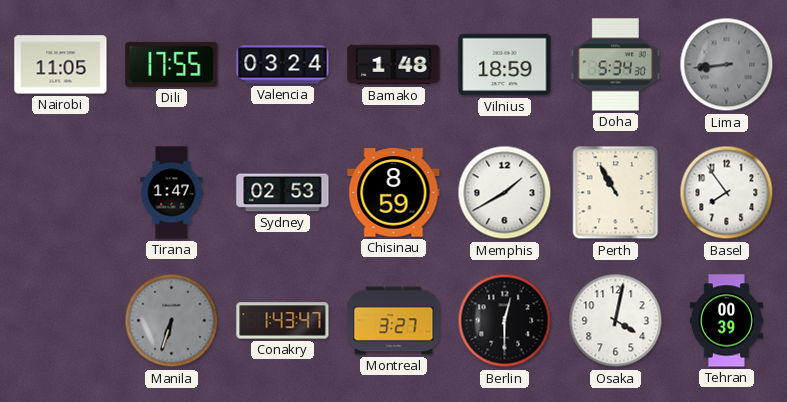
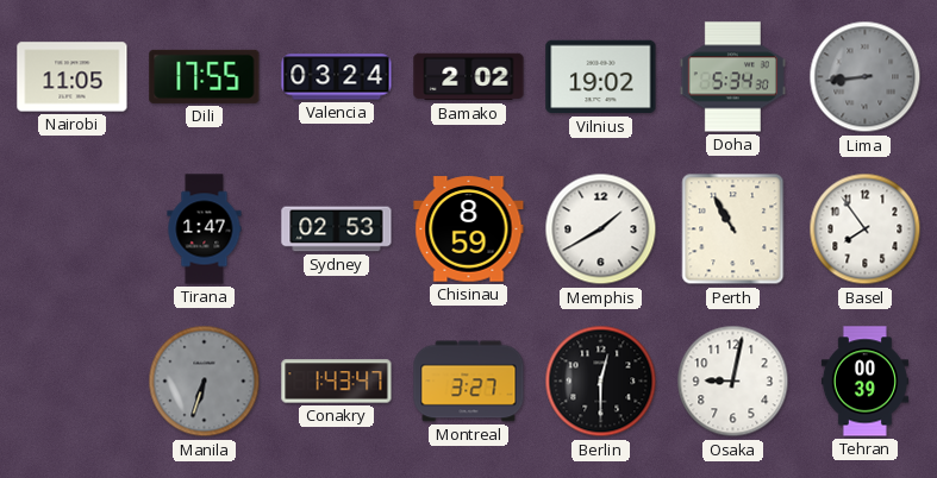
Bamako: 1:48 -> 2:02 (469, 77)
Vilnius: 18:59 -> 19:02 (601, 77)
Osaka: 4:02 -> 9:02 (733, 382)
